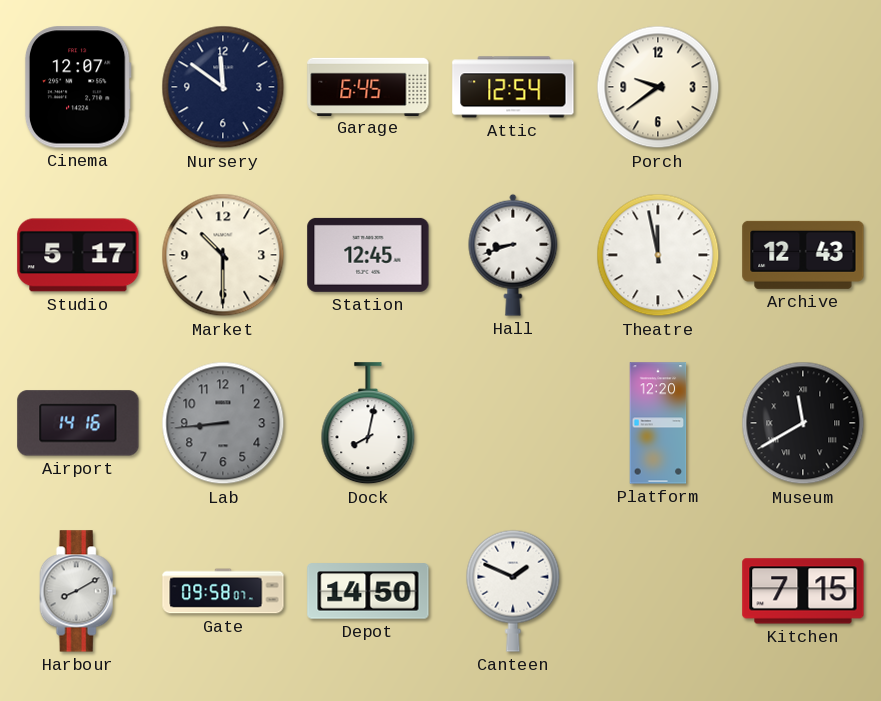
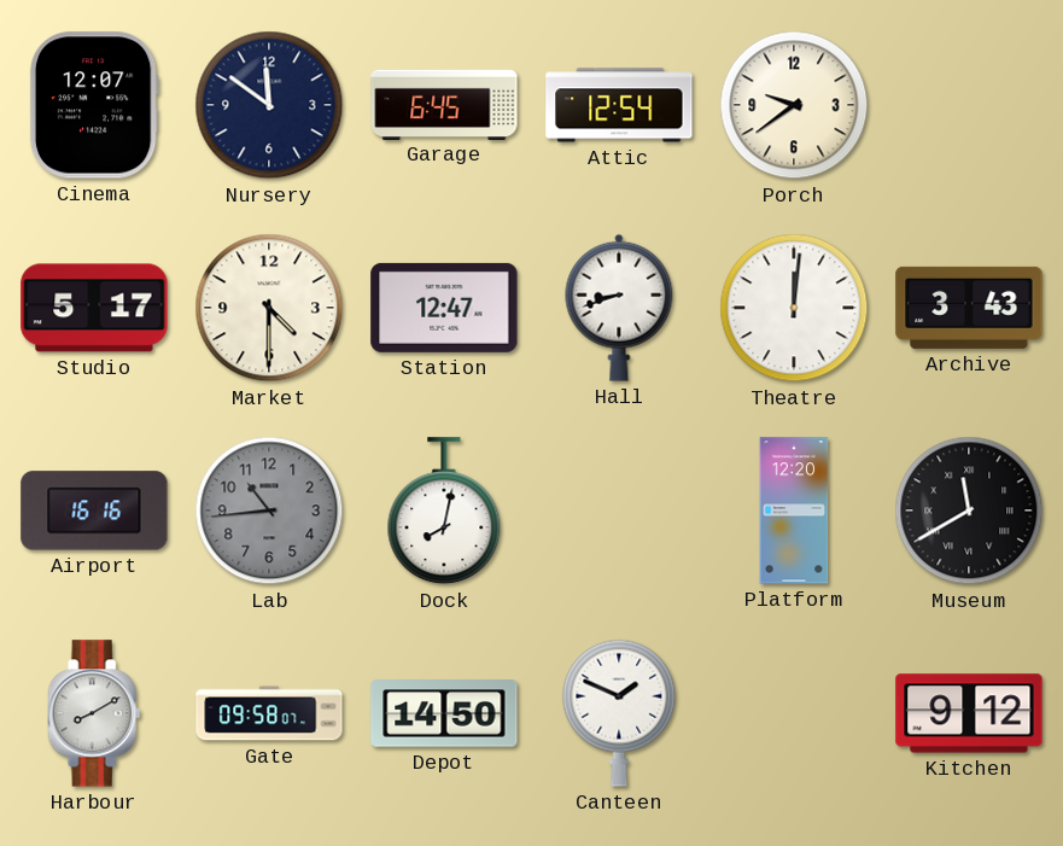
Market: 10:30 -> 4:30 (269, 308)
Station: 12:45 -> 12:47 (444, 308)
Theatre: 11:58 -> 12:01 (794, 308)
Archive: 12:43 -> 3:43 (969, 308)
Airport: 14:16 -> 16:16 (94, 510)
Lab: 8:44 -> 10:44 (269, 510)
Kitchen: 7:15 -> 9:12 (969, 713)
